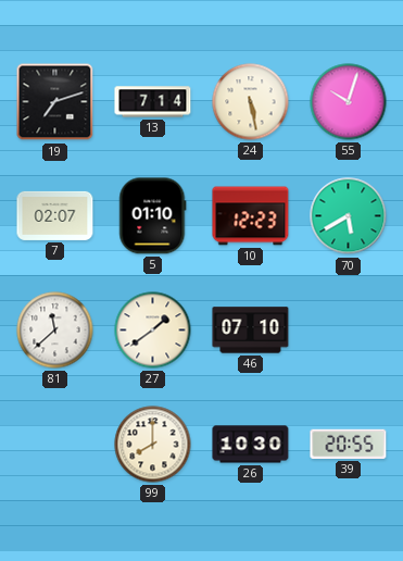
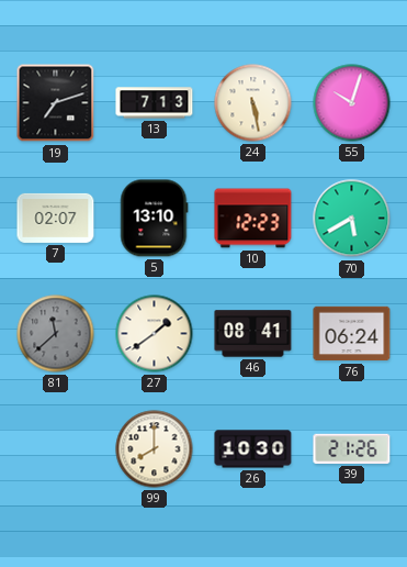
13: 7:14 -> 7:13 (155, 103)
5: 01:10 -> 13:10 (155, 219)
81 dial: white -> grey (56, 334)
46: 07:10 -> 08:41 (253, 334)
76: none -> 06:24 (352, 334)
39: 20:55 -> 21:26 (352, 448)
